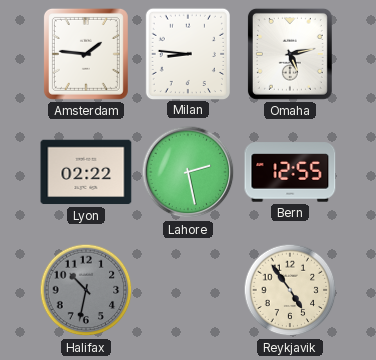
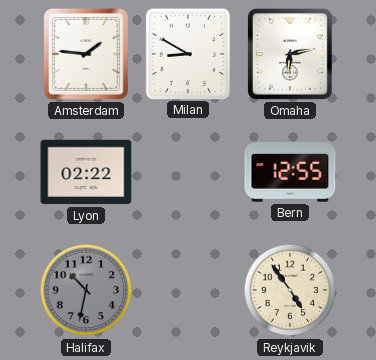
Milan: 8:46 -> 8:50 (188, 53)
Omaha: 5:13 -> 6:13 (290, 54)
Lahore: 2:28 -> none (188, 172)
